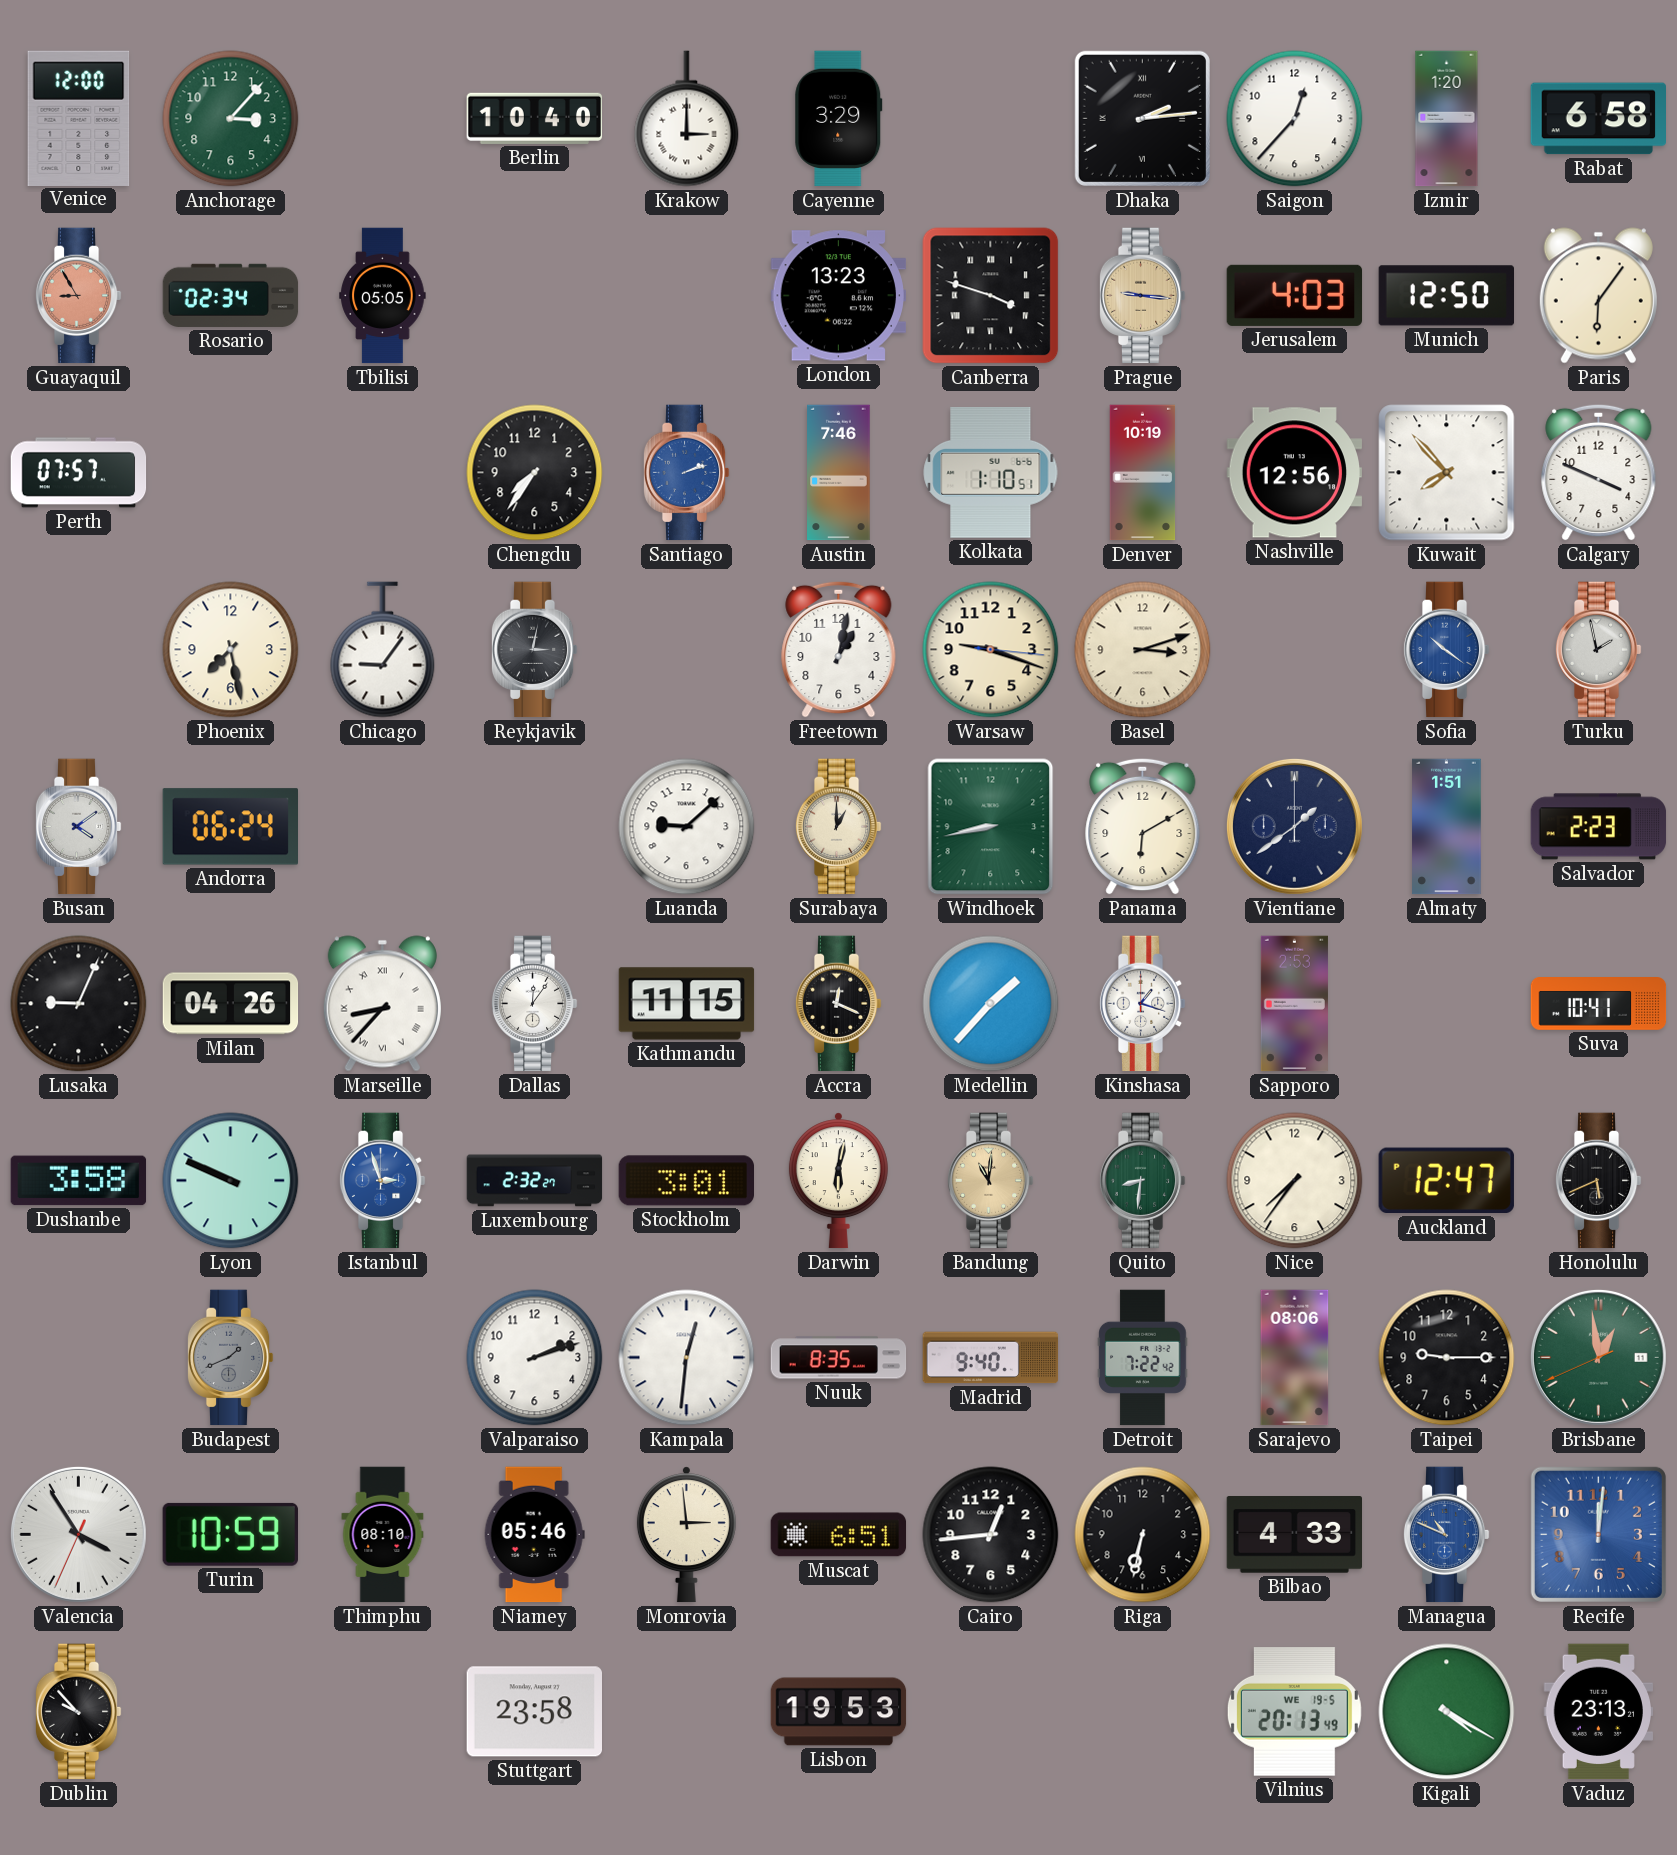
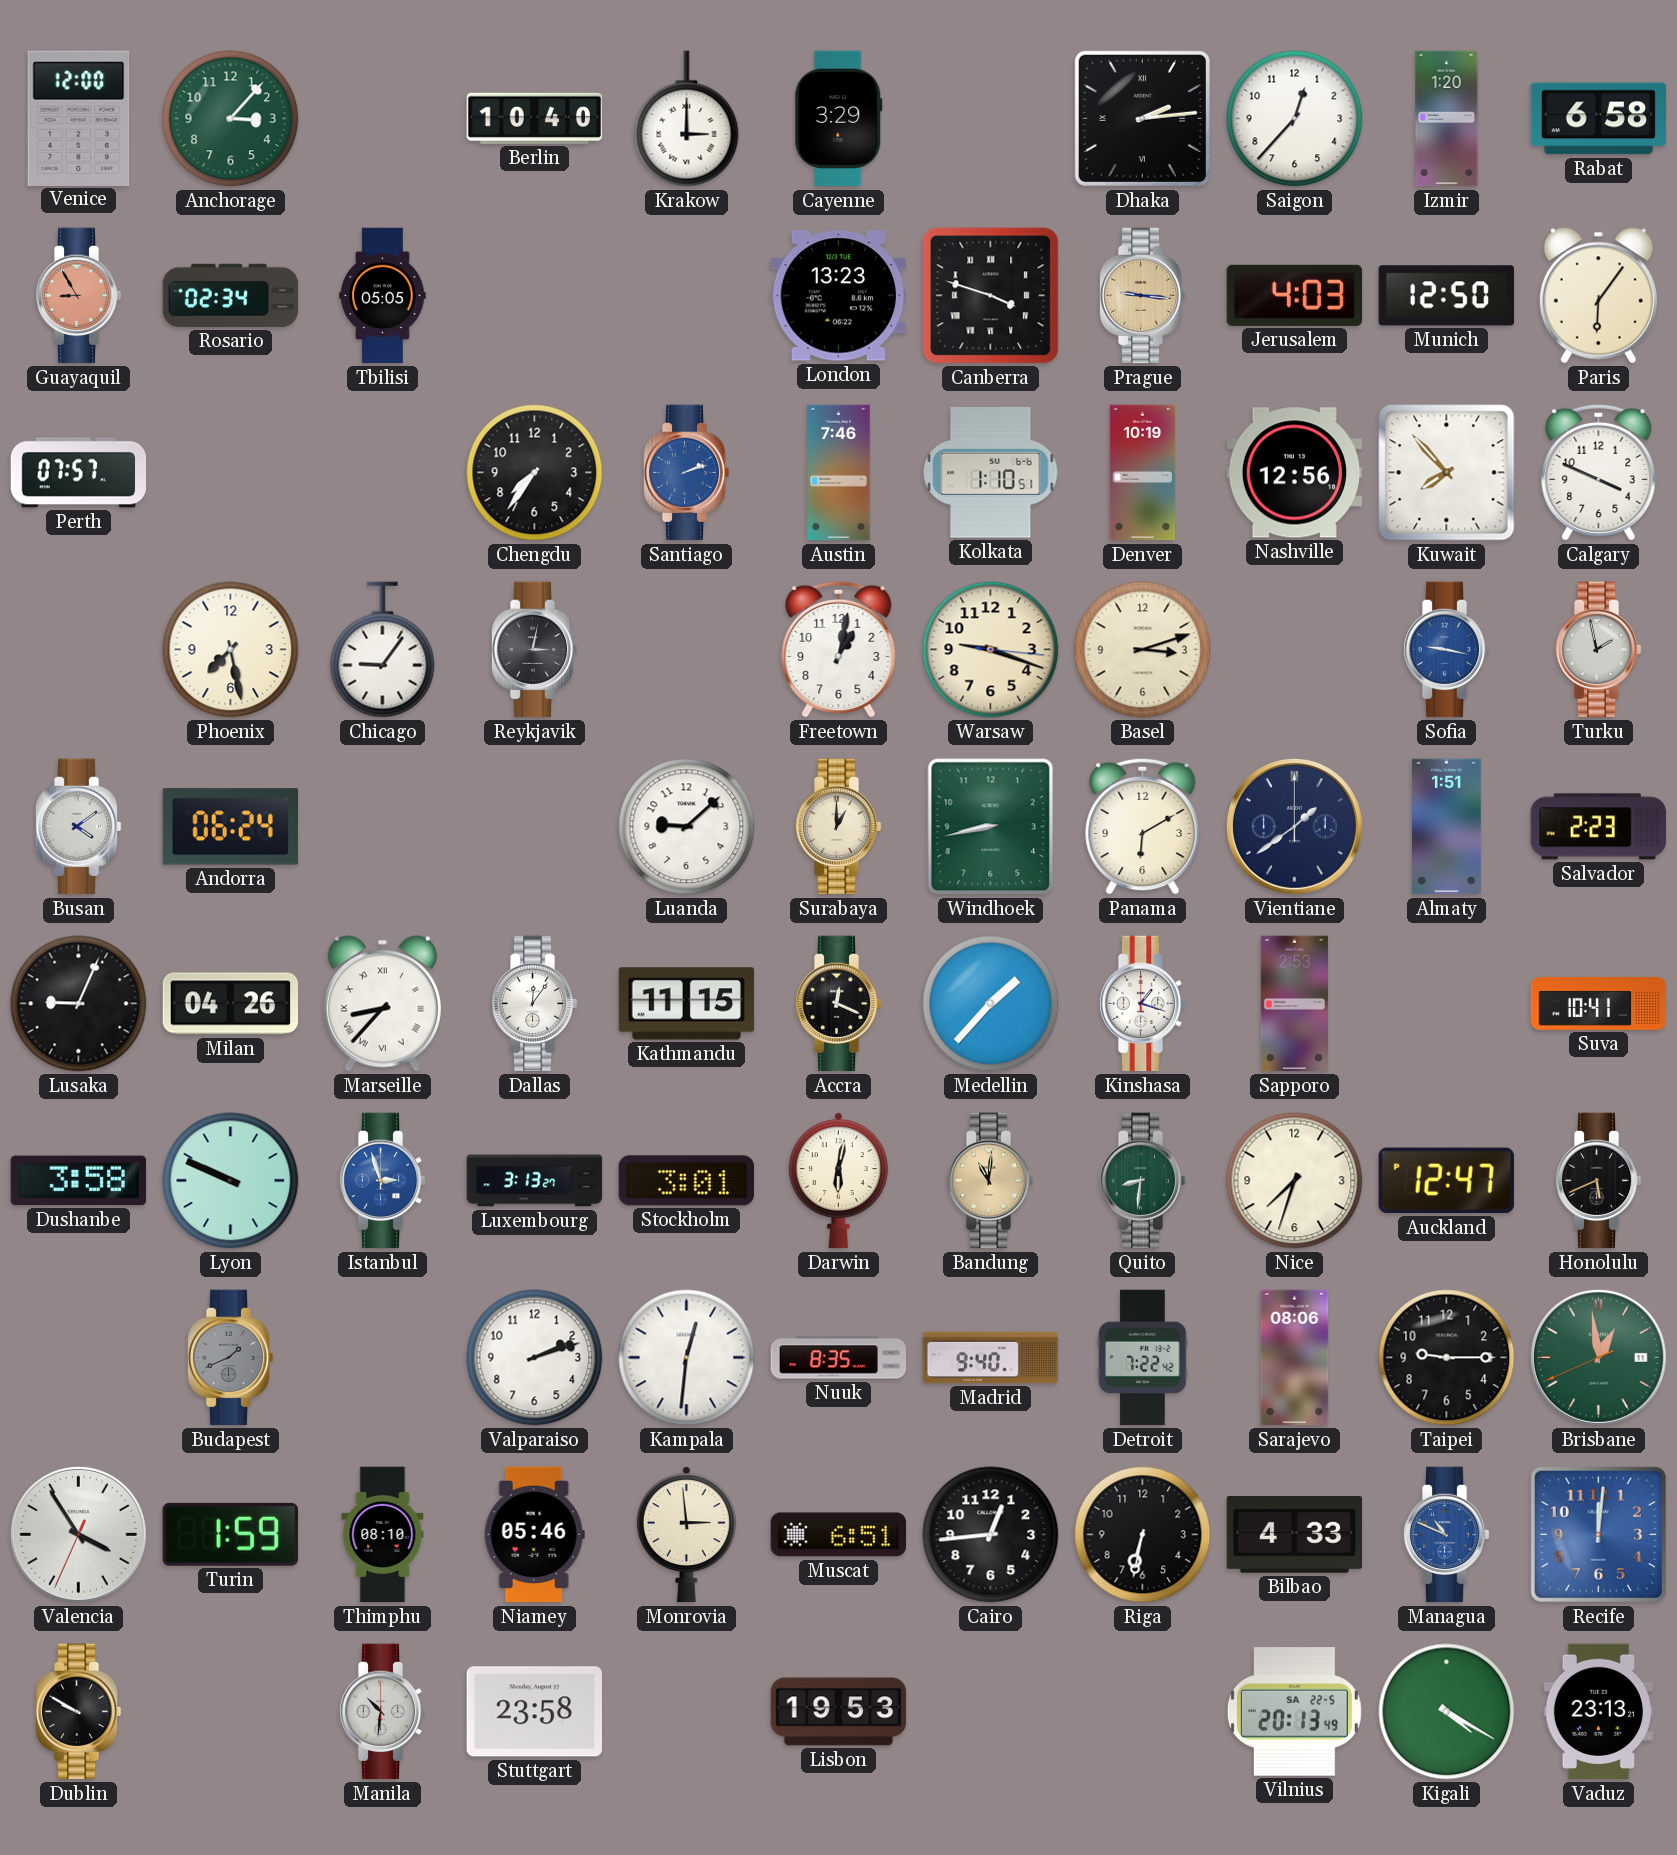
Sofia: 10:21 -> 9:17 (1446, 650)
Luxembourg: 2:32 -> 3:13 (535, 1181)
Nice: 7:36 -> 7:33 (1295, 1181)
Turin: 10:59 -> 1:59 (230, 1534)
Dublin: 9:53 -> 9:50 (78, 1712)
Manila: none -> 10:31 (382, 1712)
Vilnius date: WE 19-5 -> SA 22-5 (1294, 1712)
